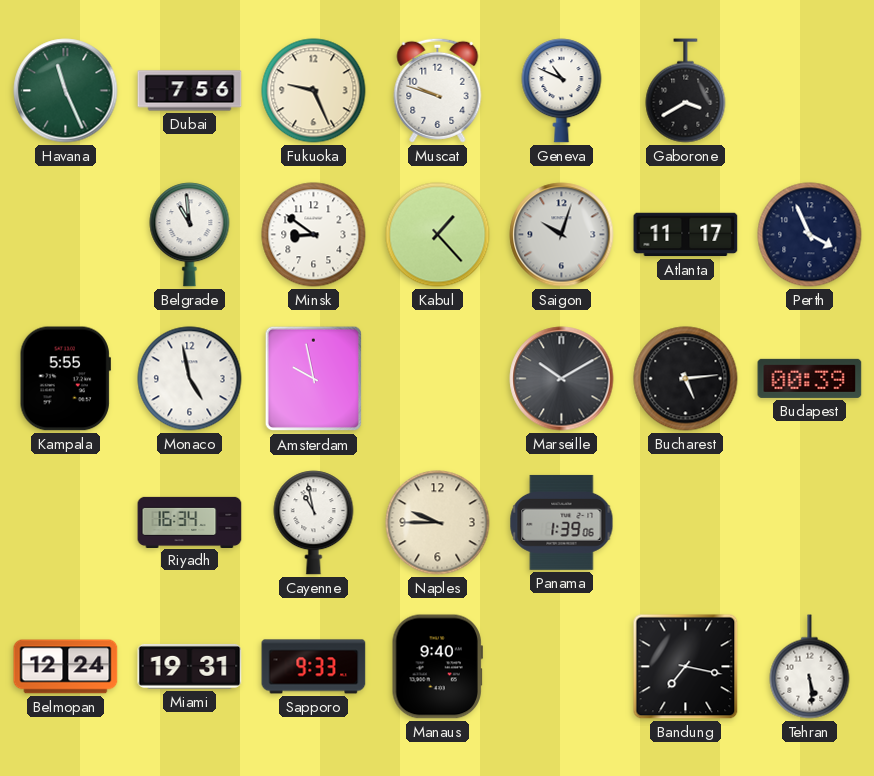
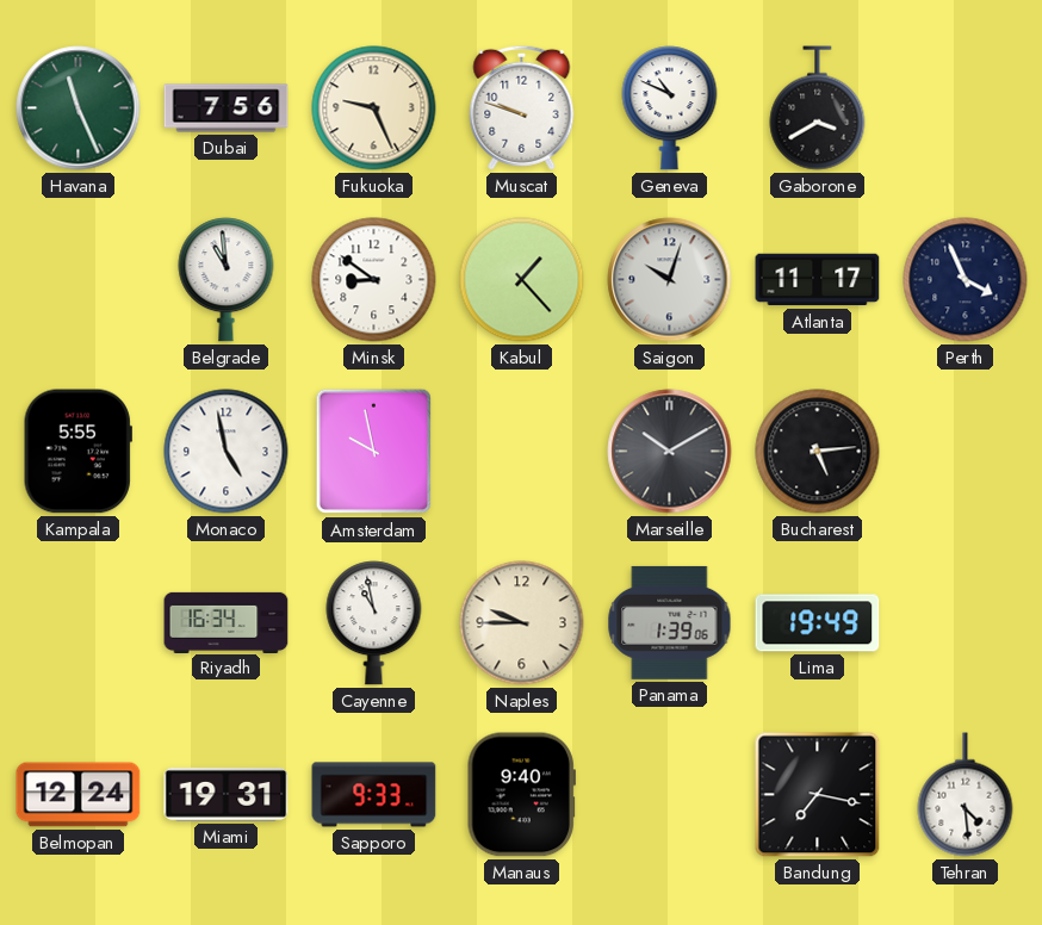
Budapest: 00:39 -> none (810, 378)
Lima: none -> 19:49 (818, 623)
Tehran: 5:29 -> 4:29 (966, 795)
